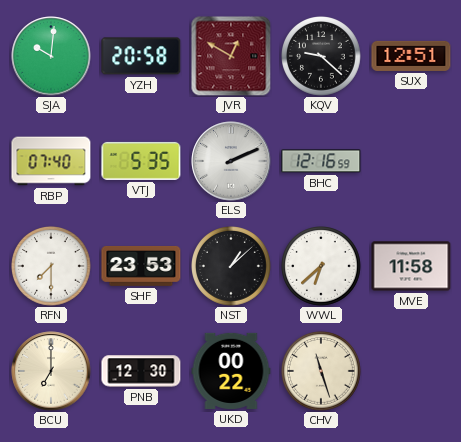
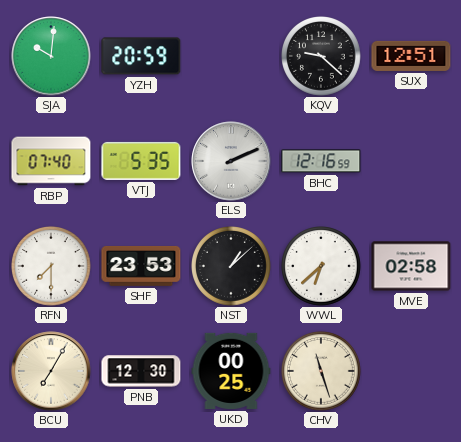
YZH: 20:58 -> 20:59 (141, 56)
JVR: 12:50 -> none (231, 56)
MVE: 11:58 -> 02:58 (411, 266)
BCU: 7:00 -> 7:05 (51, 371)
UKD: 00:22 -> 00:25 (231, 371)
